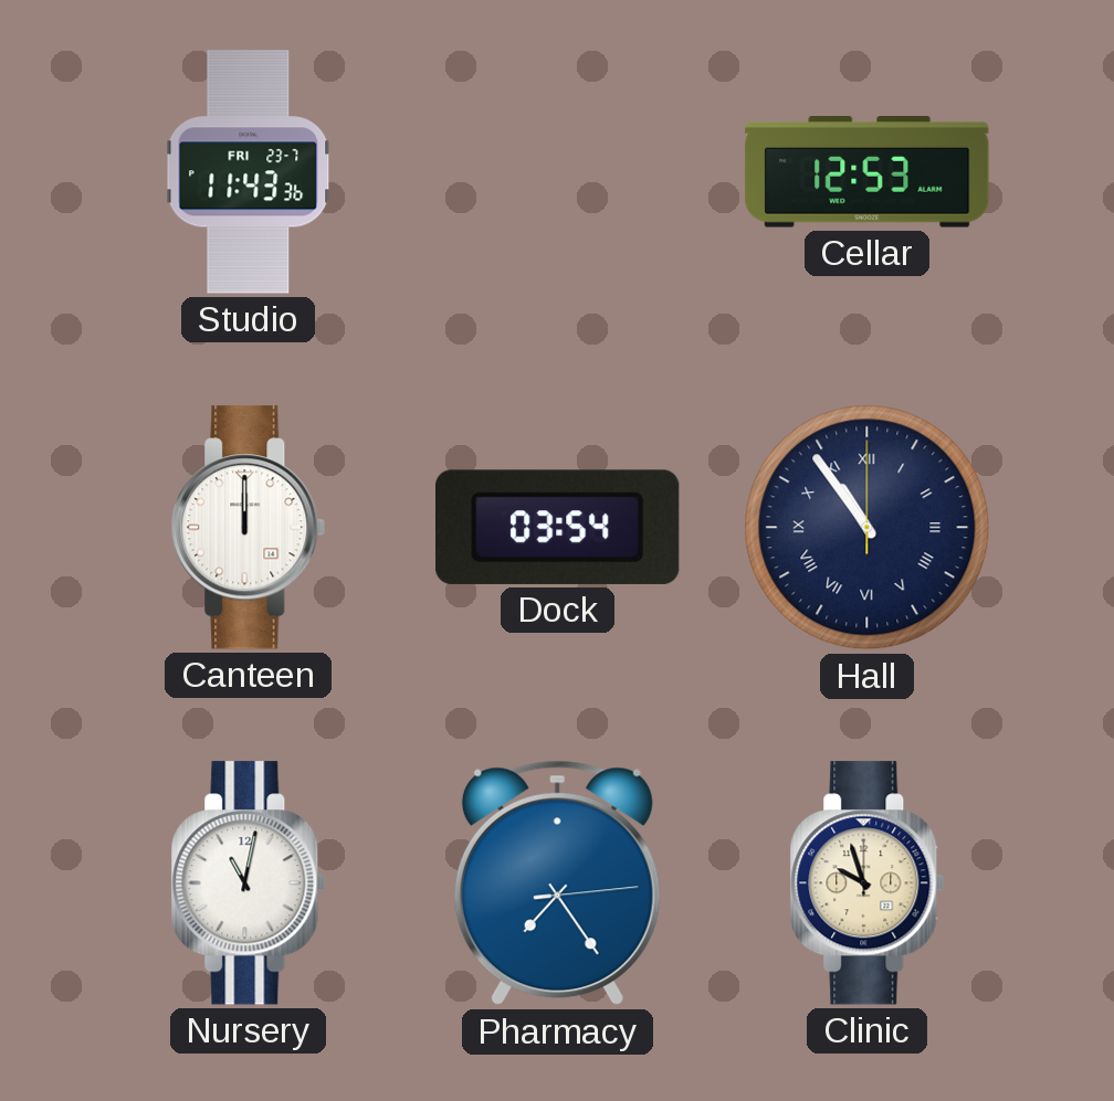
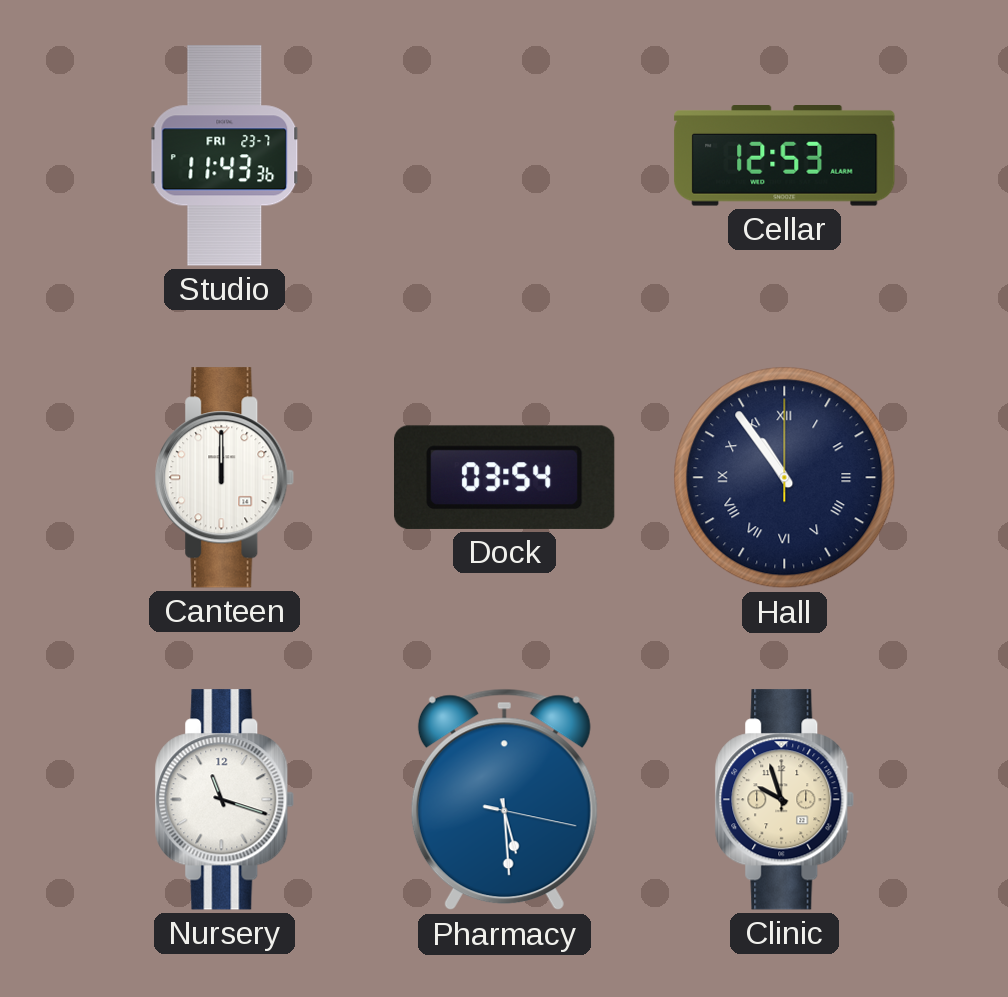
Nursery: 11:02 -> 11:18 (225, 800)
Pharmacy: 7:24 -> 5:29 (504, 800)
